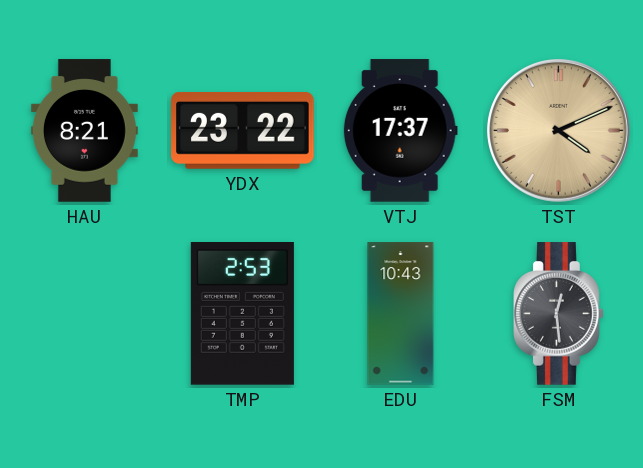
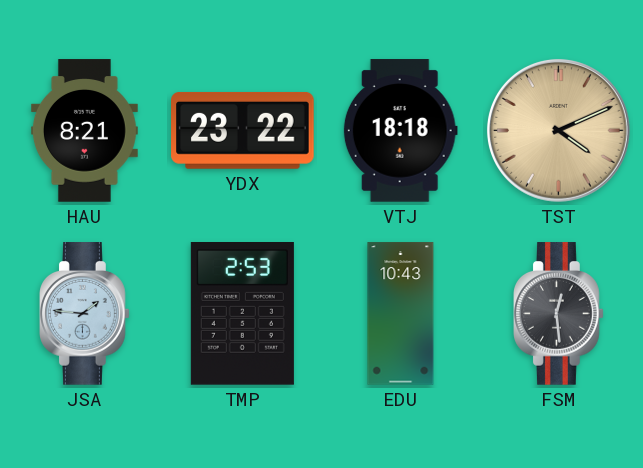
VTJ: 17:37 -> 18:18 (400, 131)
JSA: none -> 1:46 (85, 314)
